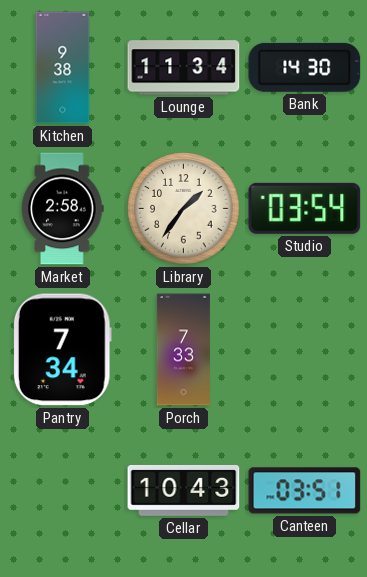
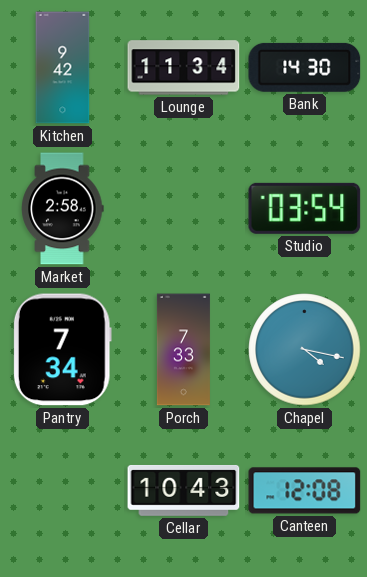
Kitchen: 9:38 -> 9:42 (63, 68)
Library: 1:36 -> none (184, 209)
Chapel: none -> 4:17 (305, 350)
Canteen: 03:51 -> 12:08 (305, 491)
